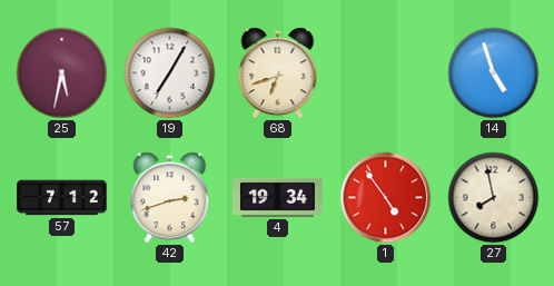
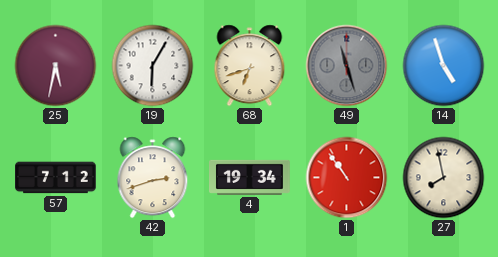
19: 7:05 -> 6:05 (153, 66)
49: none -> 11:27 (347, 66)
1: 4:54 -> 10:54 (347, 178)
